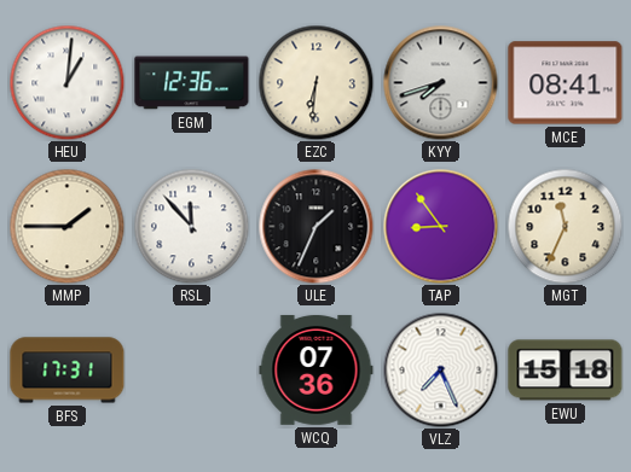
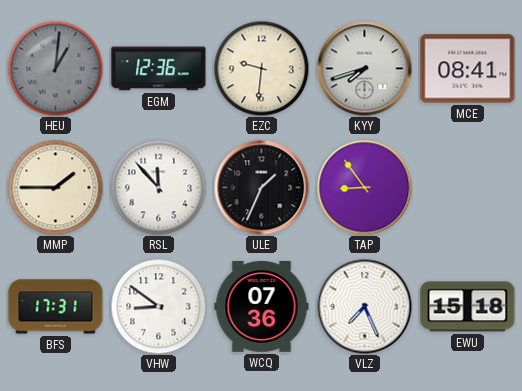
HEU dial: white -> grey (55, 68)
EZC: 6:31 -> 9:31 (261, 68)
MGT: 11:34 -> none (565, 226)
VHW: none -> 8:51 (158, 306)
